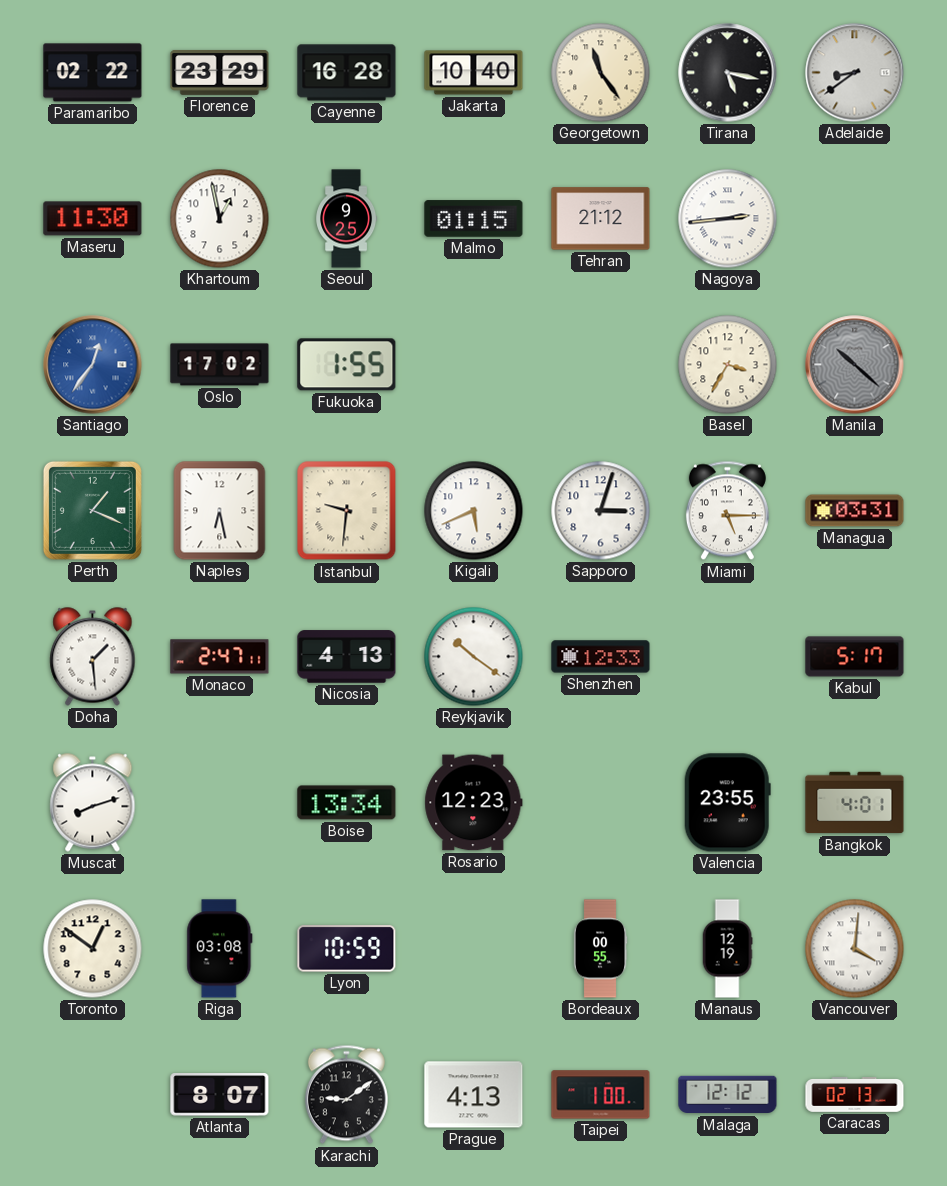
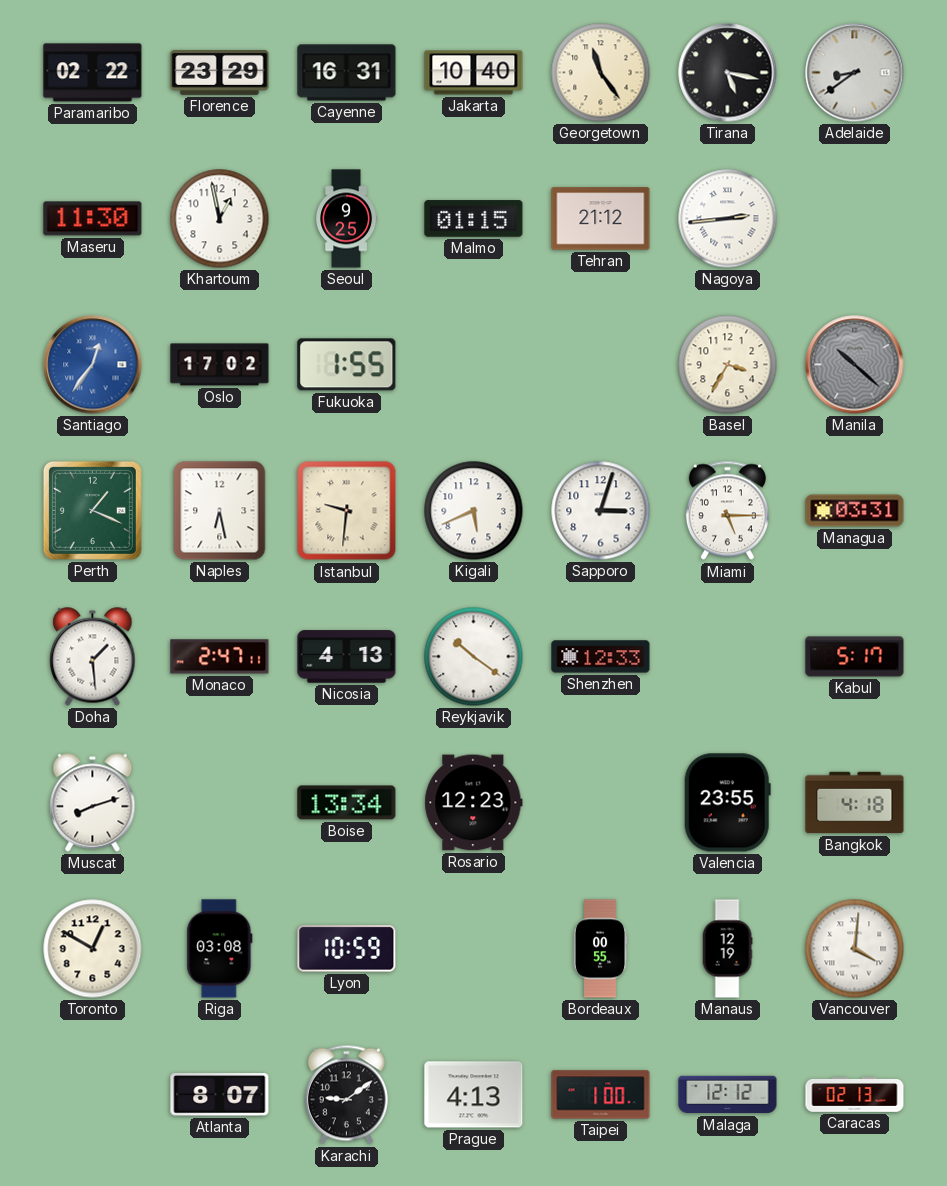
Cayenne: 16:28 -> 16:31 (347, 73)
Bangkok: 4:01 -> 4:18 (855, 803)
Toronto: 12:51 -> 12:50 (93, 949)
